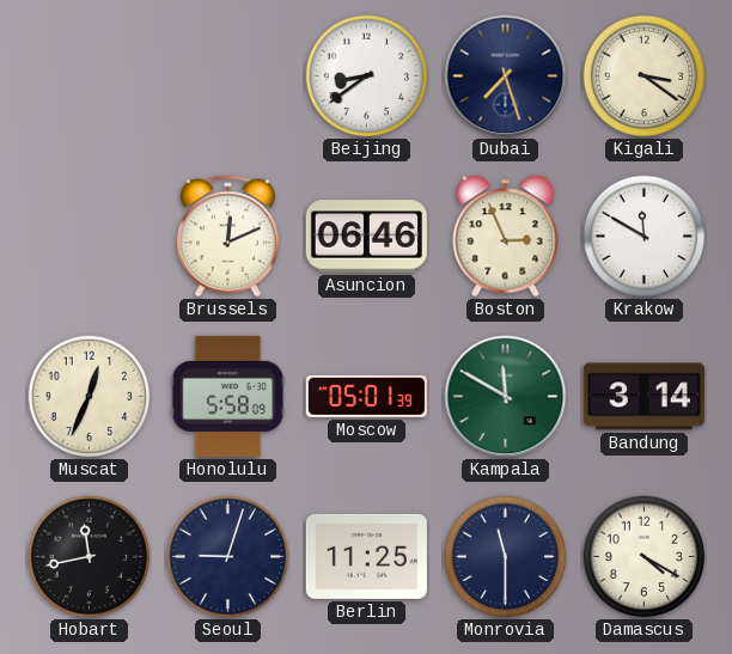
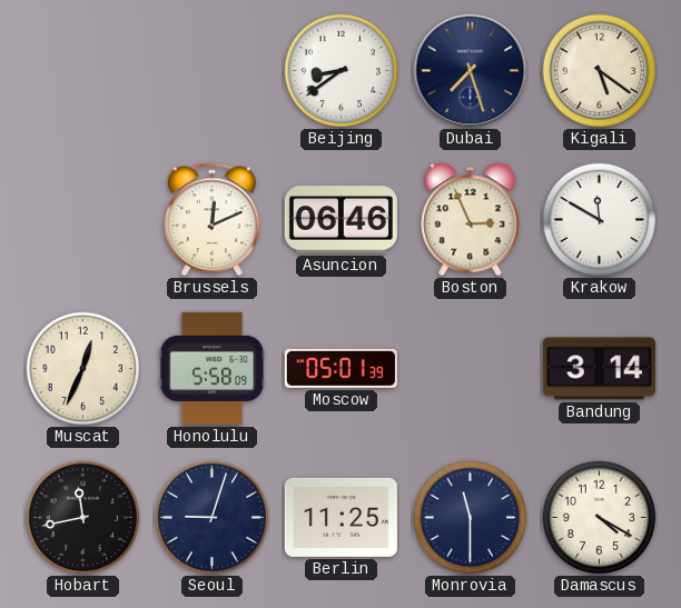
Kigali: 3:21 -> 5:21 (600, 71)
Kampala: 11:50 -> none (506, 397)
